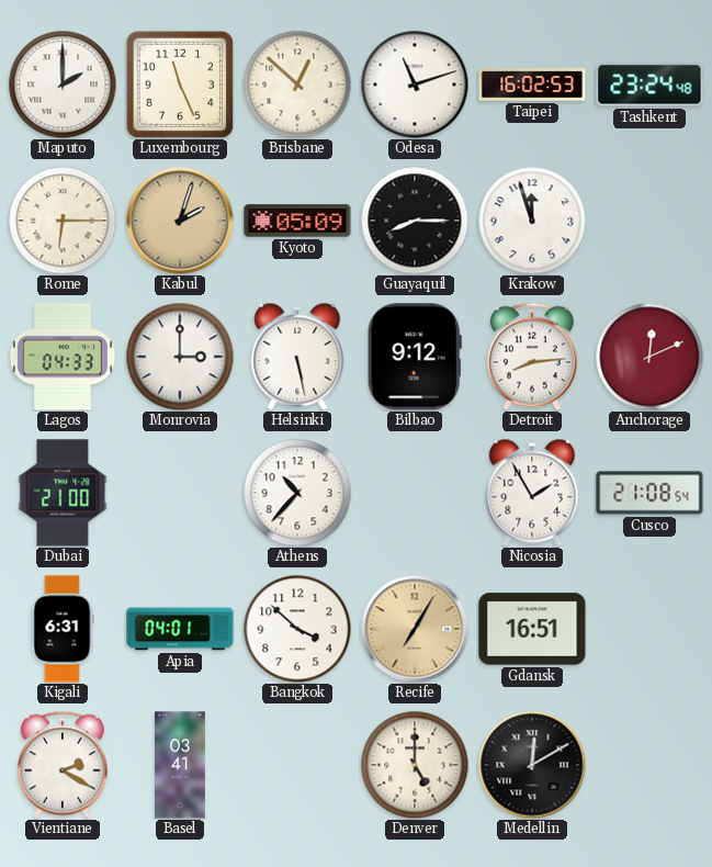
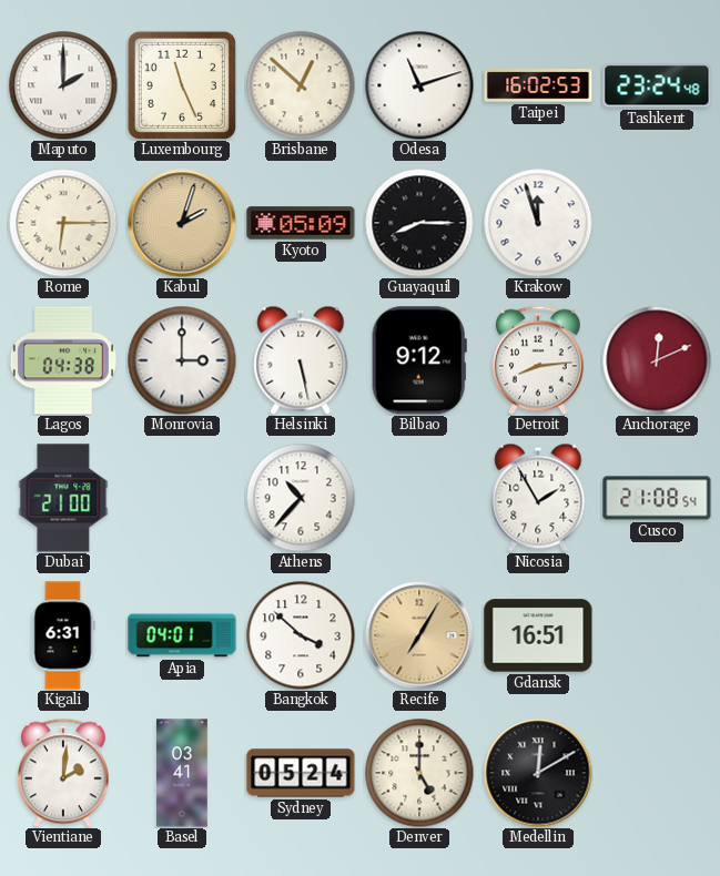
Lagos: 04:33 -> 04:38 (63, 360)
Vientiane: 2:20 -> 2:01 (63, 773)
Sydney: none -> 05:24 (301, 773)
